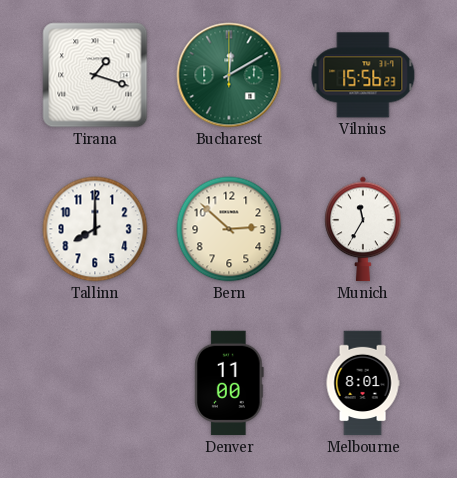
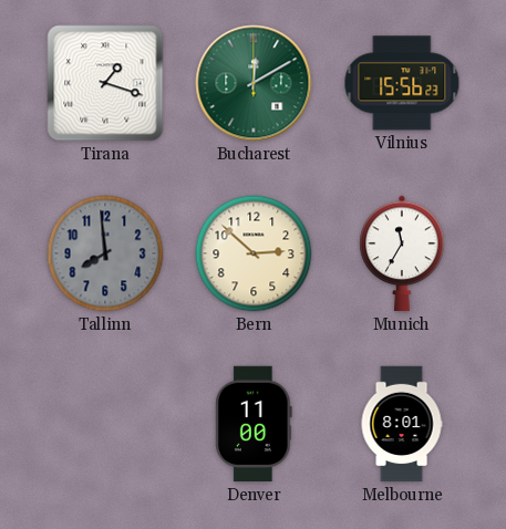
Tallinn: 8:00 -> 7:59 (105, 253)
Tallinn dial: white -> grey (105, 253)
